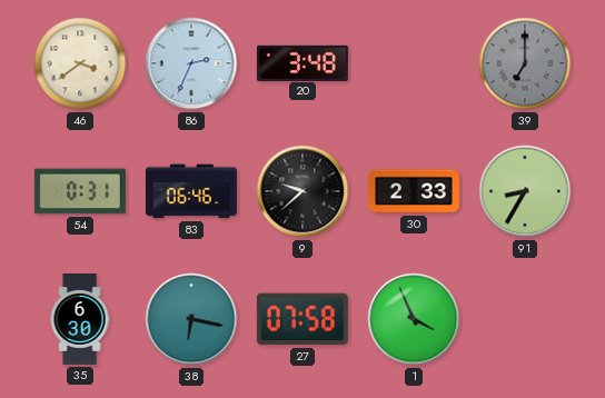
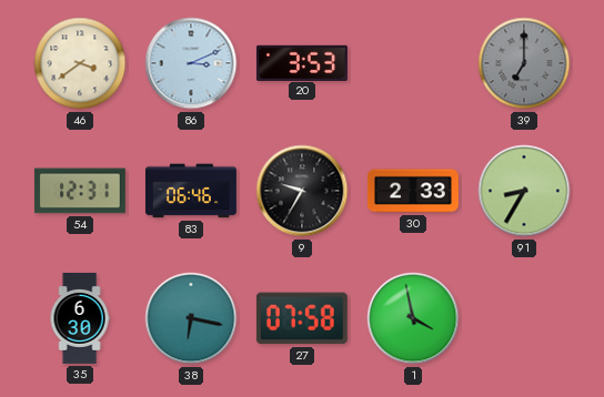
86: 2:34 -> 3:11 (191, 63)
20: 3:48 -> 3:53 (302, 62)
54: 0:31 -> 12:31 (80, 191)
9: 9:38 -> 9:35 (302, 191)
1: 3:56 -> 3:58 (413, 318)
